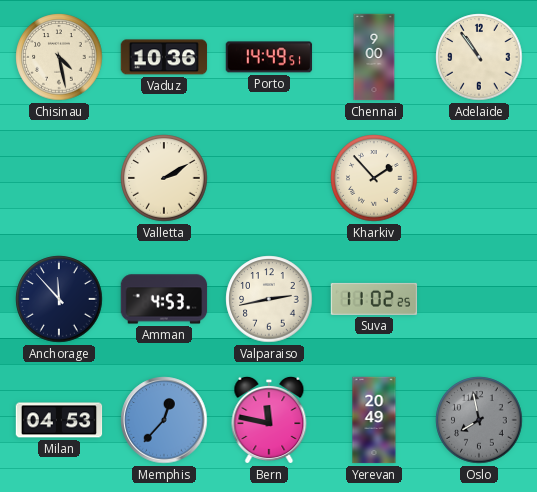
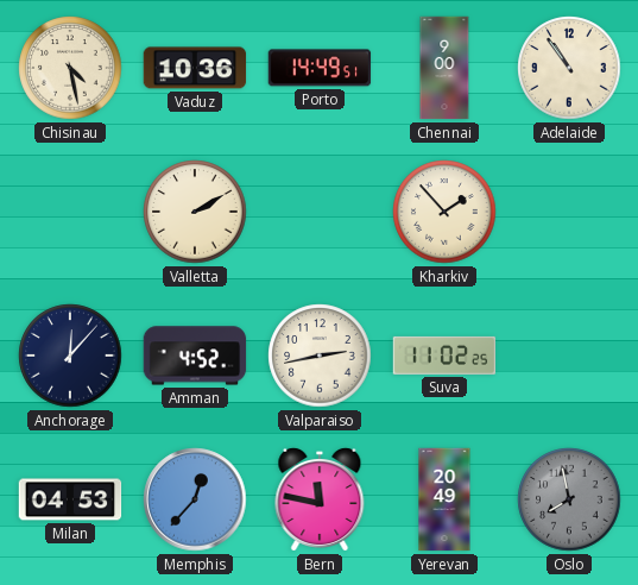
Anchorage: 11:53 -> 12:07 (70, 356)
Amman: 4:53 -> 4:52 (195, 356)
